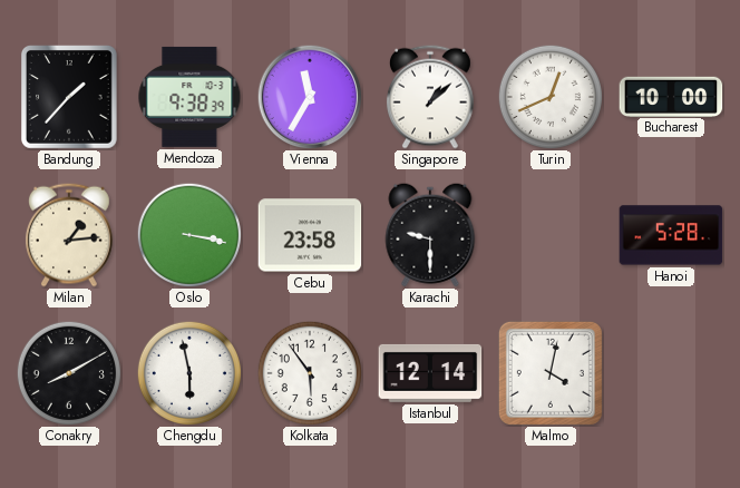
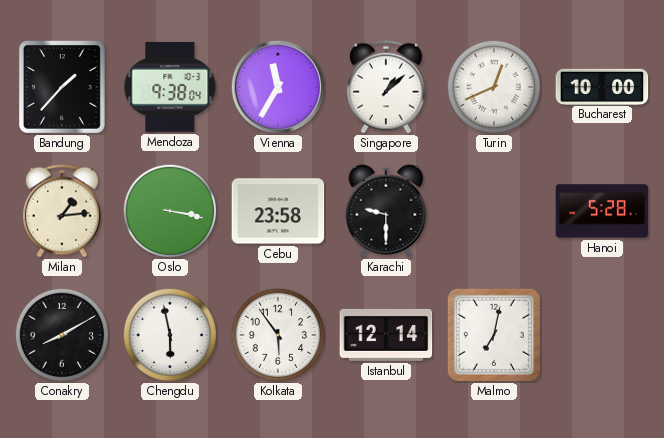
Mendoza: 9:38:39 -> 9:38:04 (170, 87)
Malmo: 4:02 -> 7:02 (494, 335)
